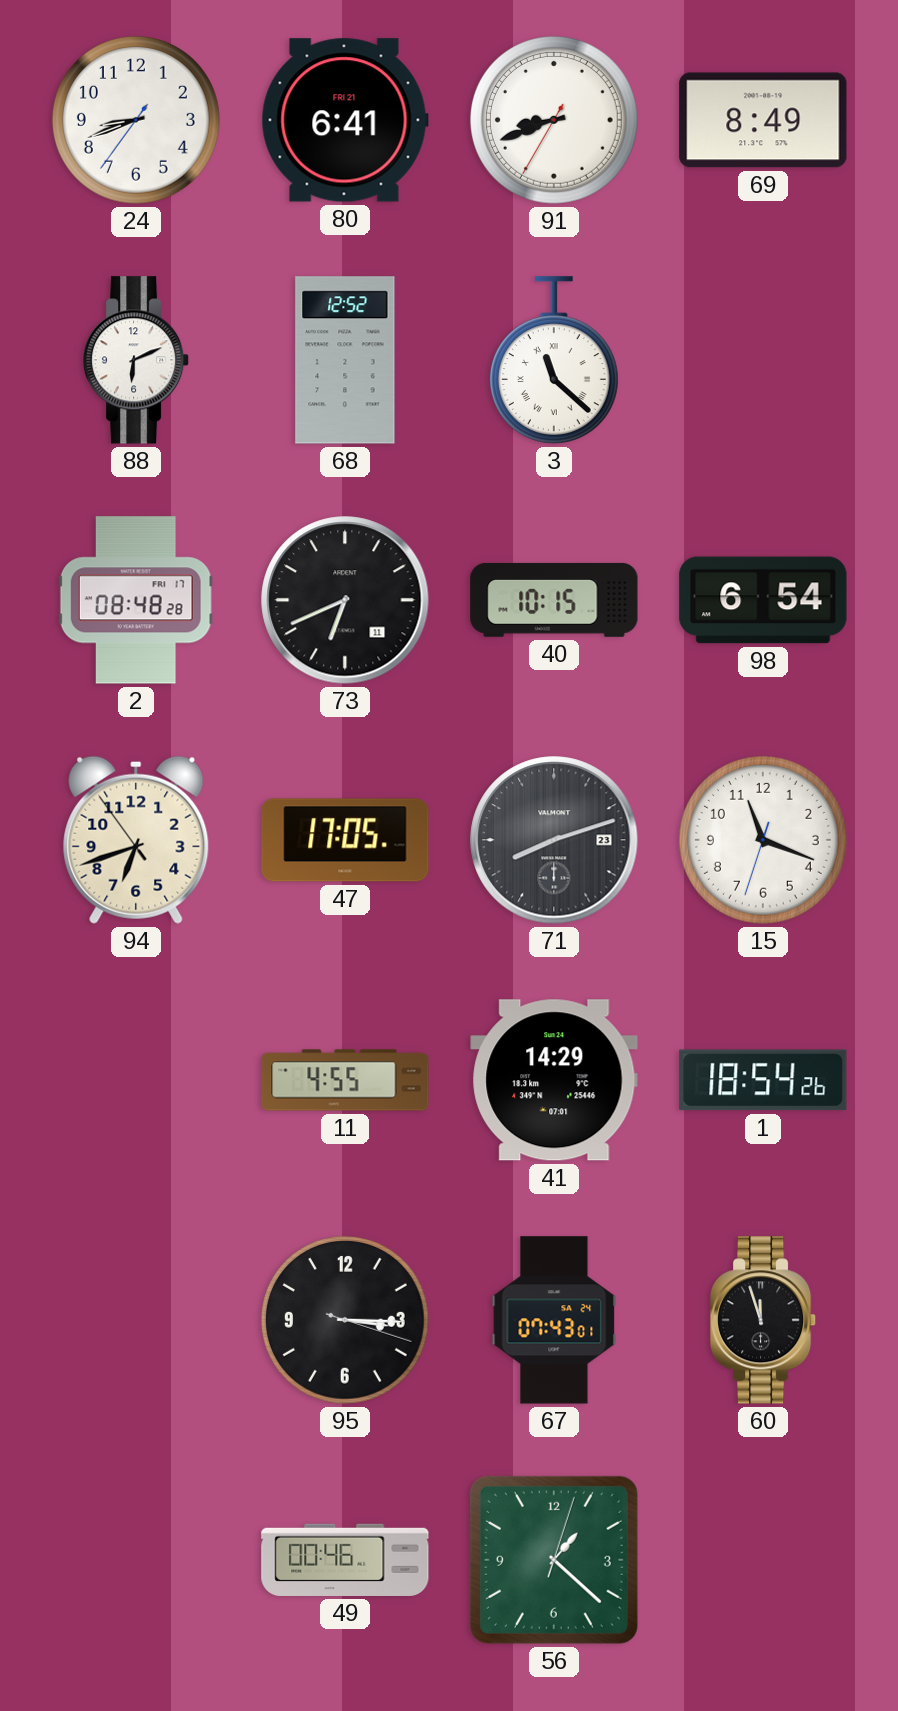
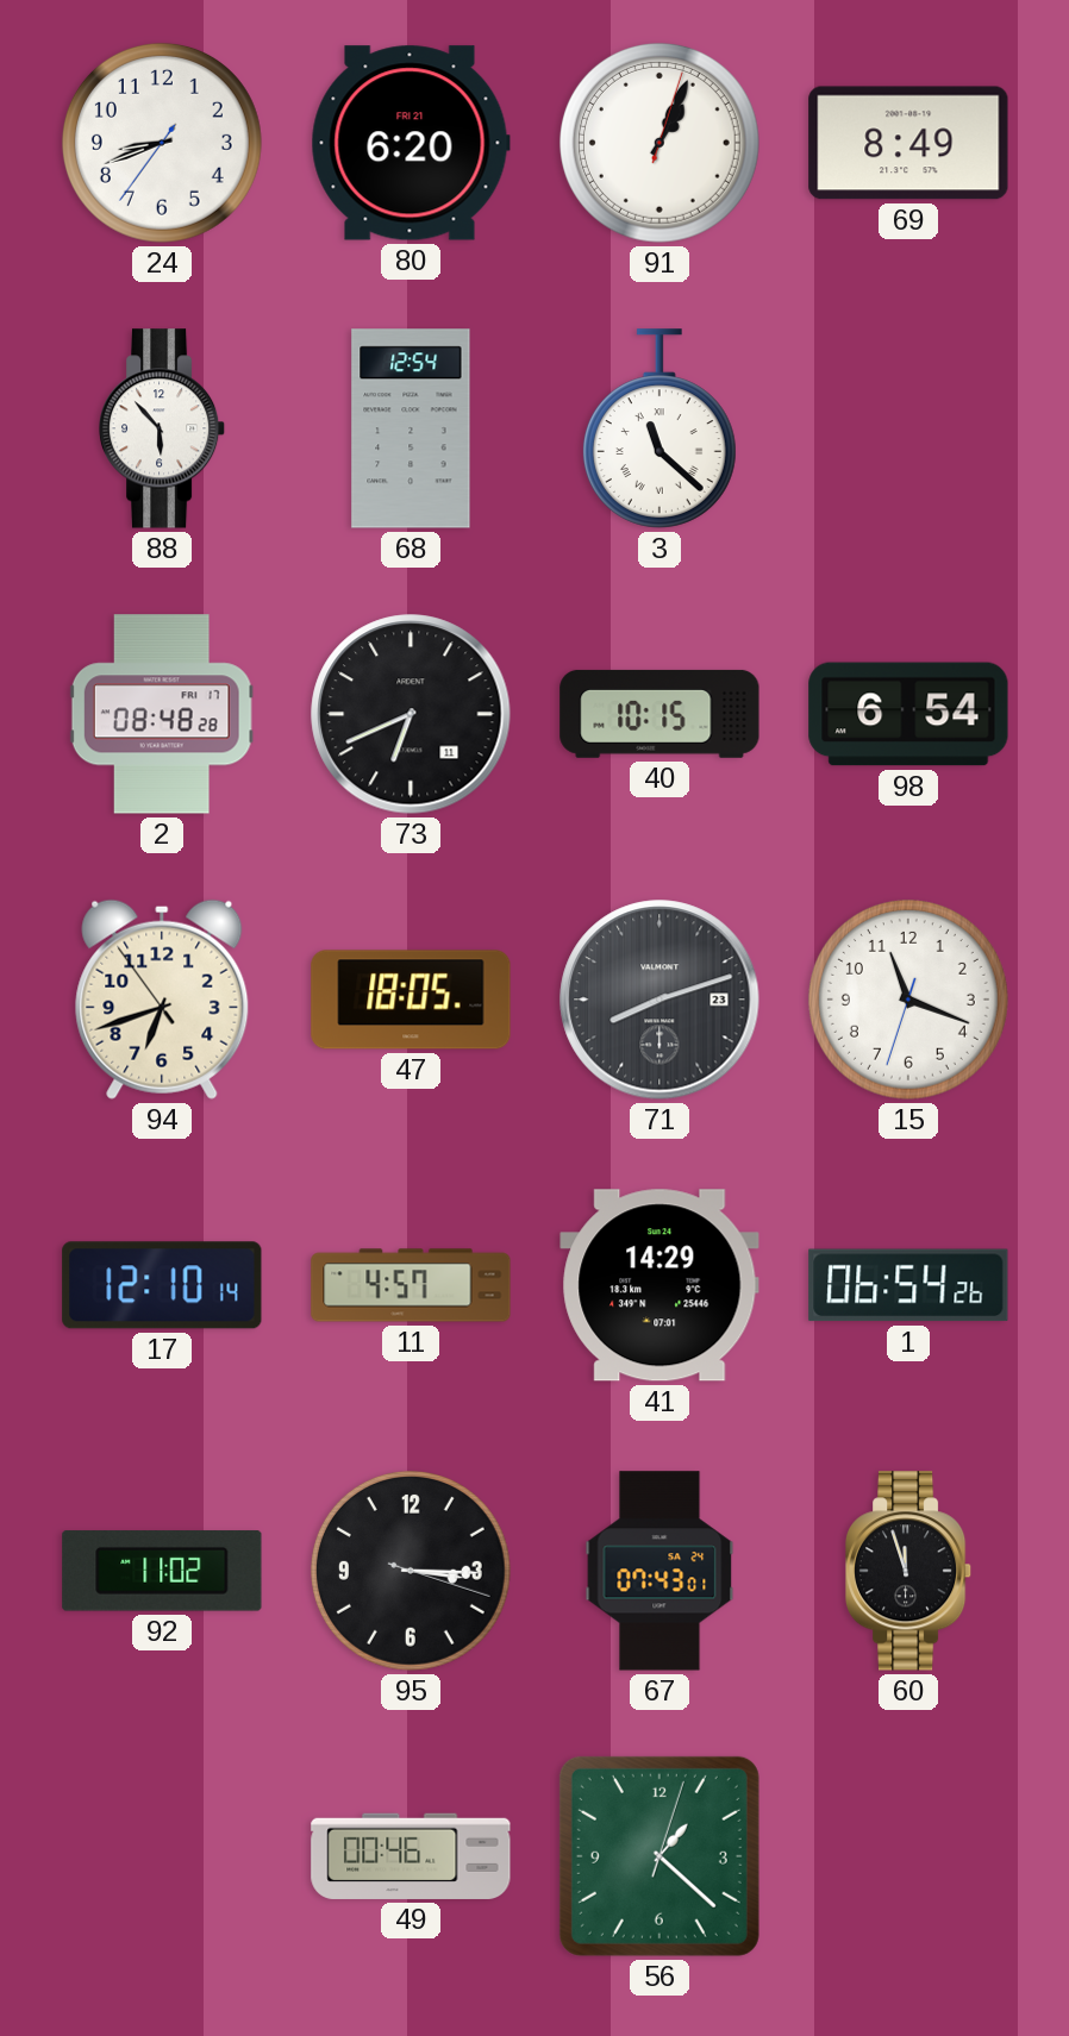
80: 6:41 -> 6:20 (411, 143)
91: 8:41 -> 1:04 (659, 143)
88: 6:11 -> 5:53 (162, 428)
68: 12:52 -> 12:54 (411, 428)
47: 17:05 -> 18:05 (411, 1000)
17: none -> 12:10 (162, 1285)
11: 4:55 -> 4:57 (411, 1285)
1: 18:54 -> 06:54 (908, 1285)
92: none -> 11:02 (162, 1571)
